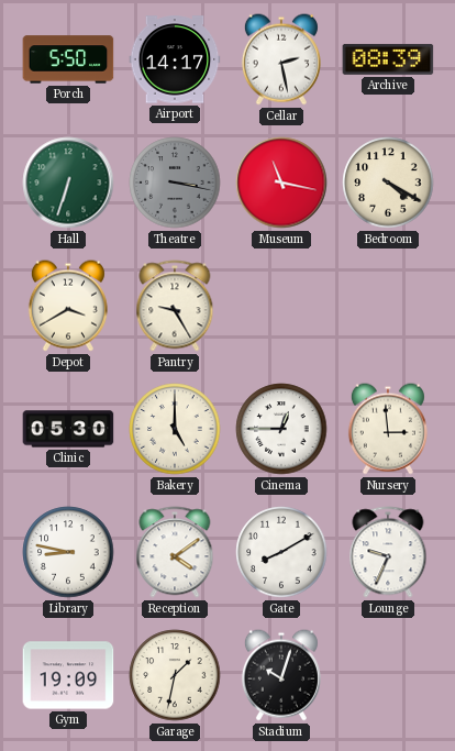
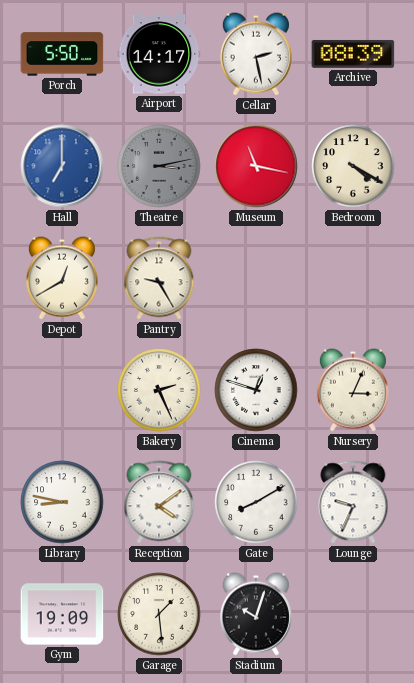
Hall: 6:33 -> 7:00 (62, 166)
Hall dial: green -> blue (62, 166)
Theatre: 3:17 -> 3:13 (159, 166)
Depot: 3:40 -> 12:40 (62, 278)
Clinic: 05:30 -> none (68, 429)
Bakery: 5:00 -> 2:26 (159, 390)
Cinema: 12:45 -> 12:48 (256, 390)
Nursery: 2:59 -> 3:04 (353, 390)
Garage: 1:32 -> 1:29 (159, 614)
